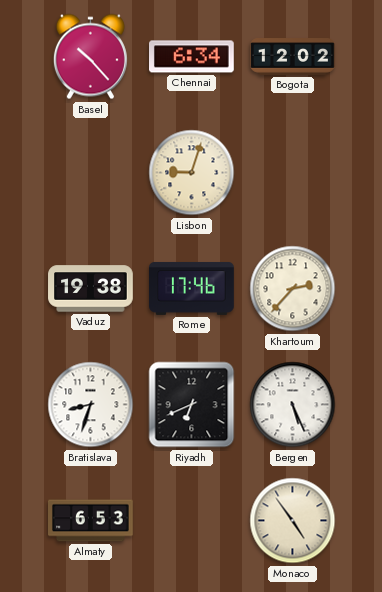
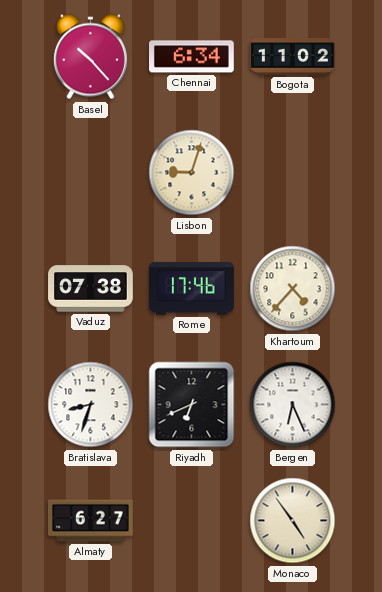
Bogota: 12:02 -> 11:02 (293, 57)
Vaduz: 19:38 -> 07:38 (91, 289)
Khartoum: 2:37 -> 4:37 (293, 289)
Bergen: 5:26 -> 6:26 (293, 405)
Almaty: 6:53 -> 6:27 (91, 521)
